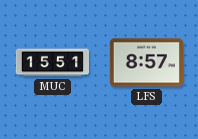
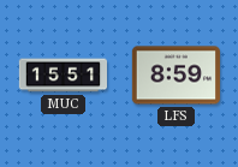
LFS: 8:57 -> 8:59 (175, 76)
